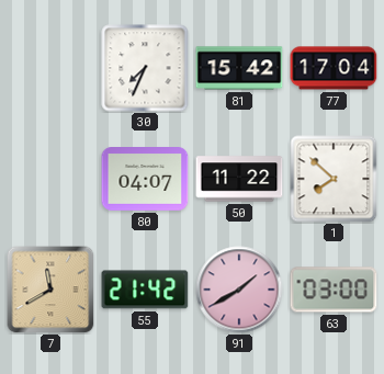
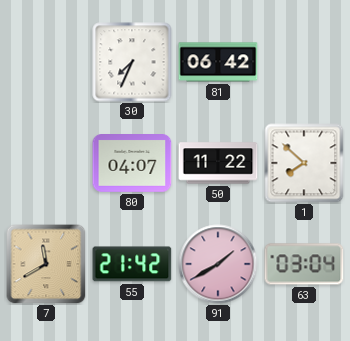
81: 15:42 -> 06:42 (218, 62)
77: 17:04 -> none (334, 68)
63: 03:00 -> 03:04 (304, 264)
